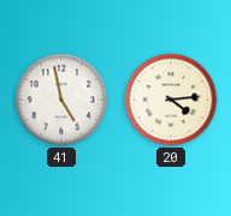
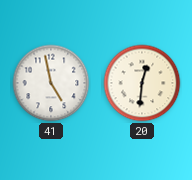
20: 4:14 -> 12:31 (142, 83)
